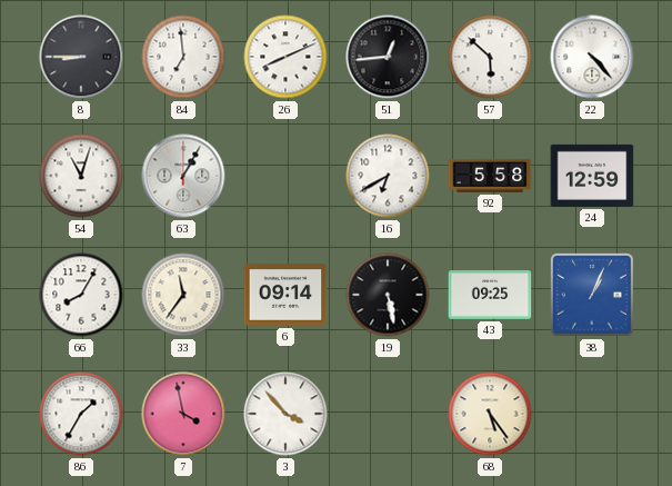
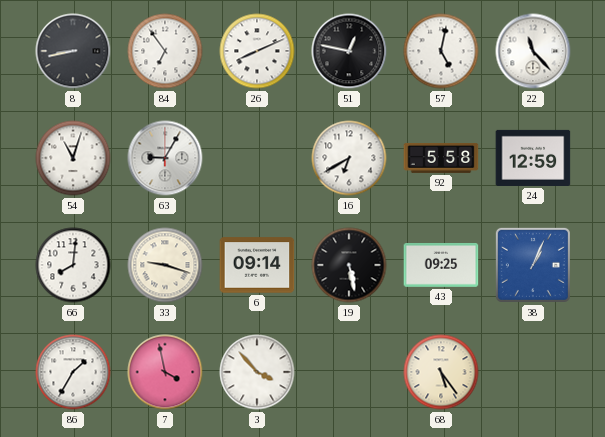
8: 8:45 -> 8:43 (73, 51)
84: 6:59 -> 6:54 (165, 51)
51: 12:44 -> 12:47 (349, 51)
57: 5:52 -> 5:02 (441, 51)
22: 4:23 -> 11:23 (533, 51)
63: 1:05 -> 9:05 (165, 158)
66: 8:05 -> 8:01 (73, 265)
33: 11:36 -> 9:18 (165, 265)
